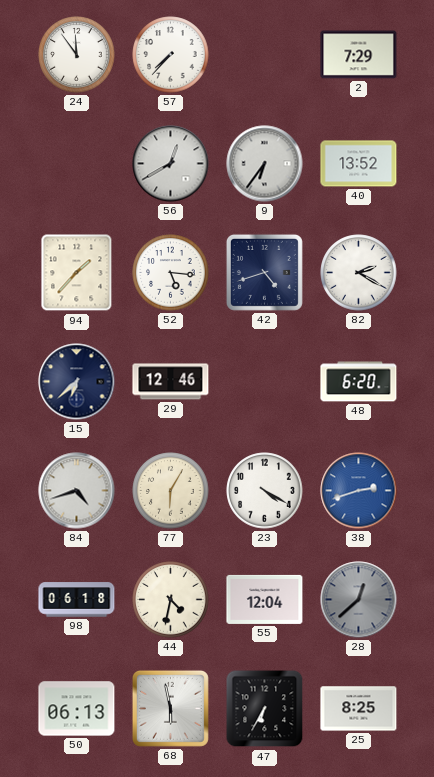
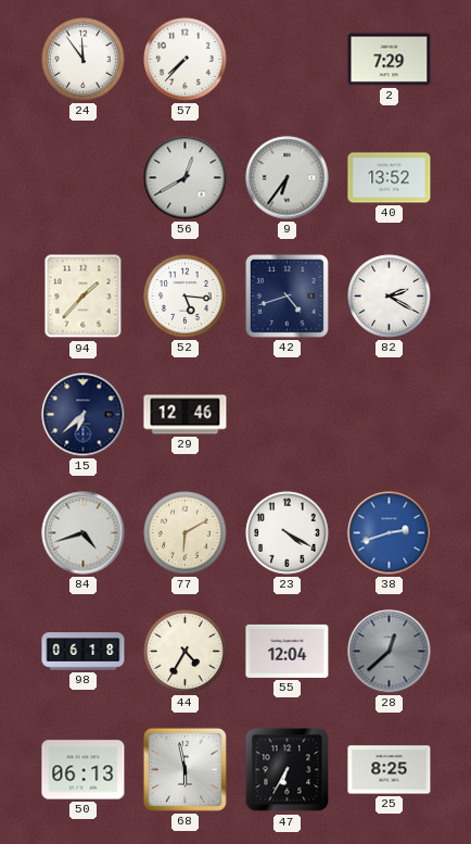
48: 6:20 -> none (359, 382)
77: 6:05 -> 6:10 (186, 533)
44: 4:32 -> 4:35 (186, 652)
